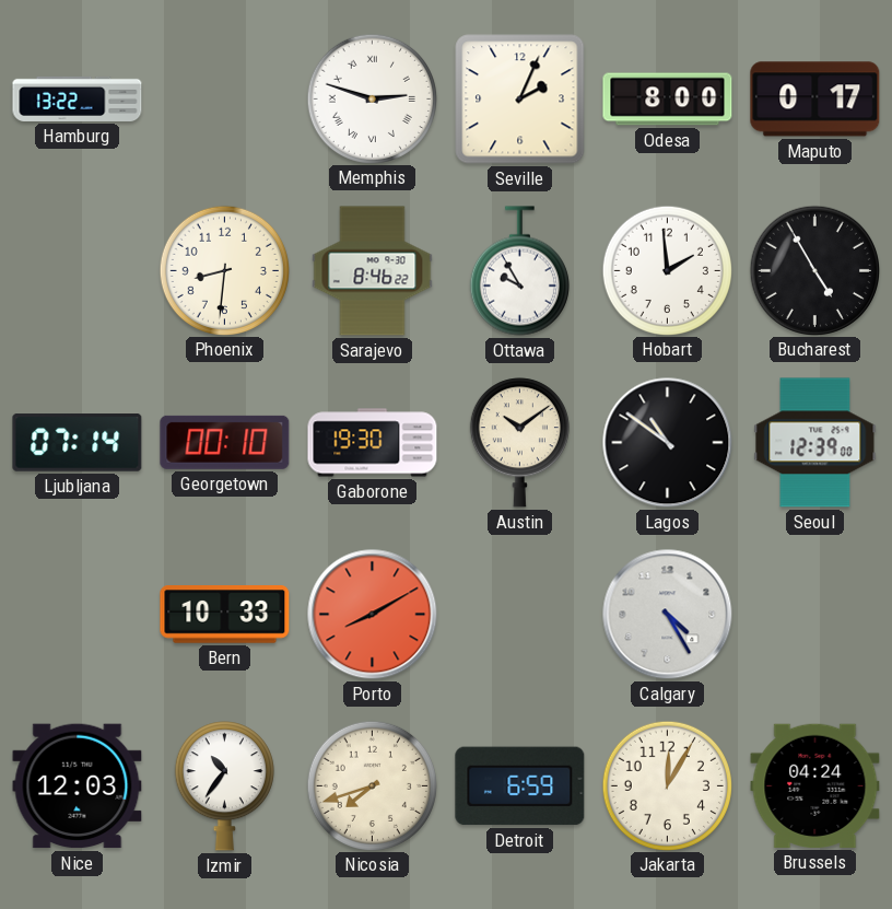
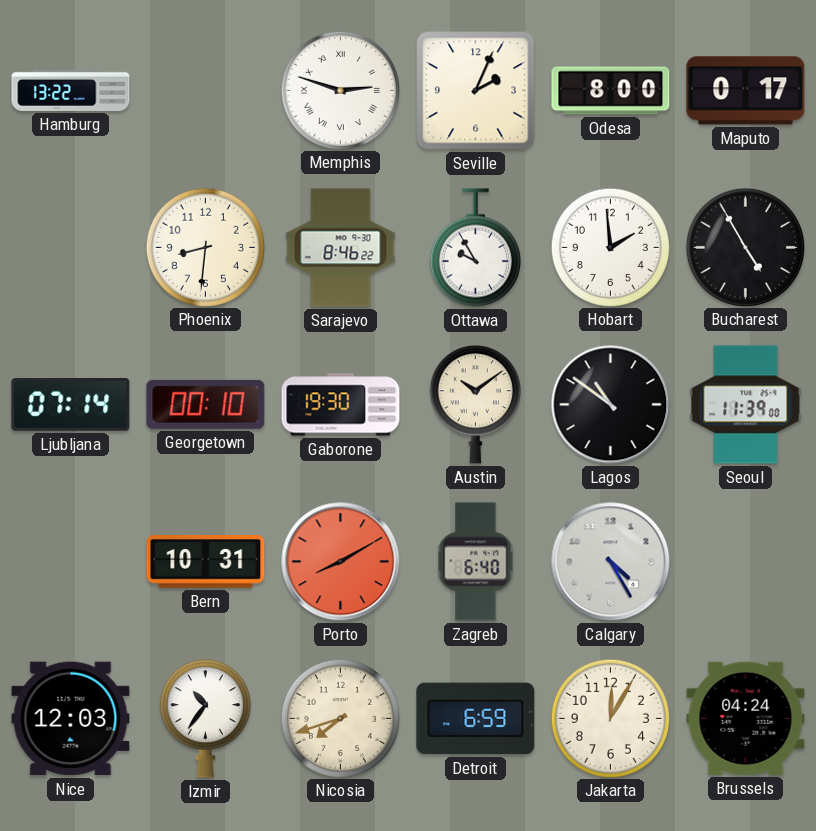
Seoul: 12:39 -> 11:39 (746, 405)
Bern: 10:33 -> 10:31 (206, 562)
Zagreb: none -> 6:40 (476, 562)
